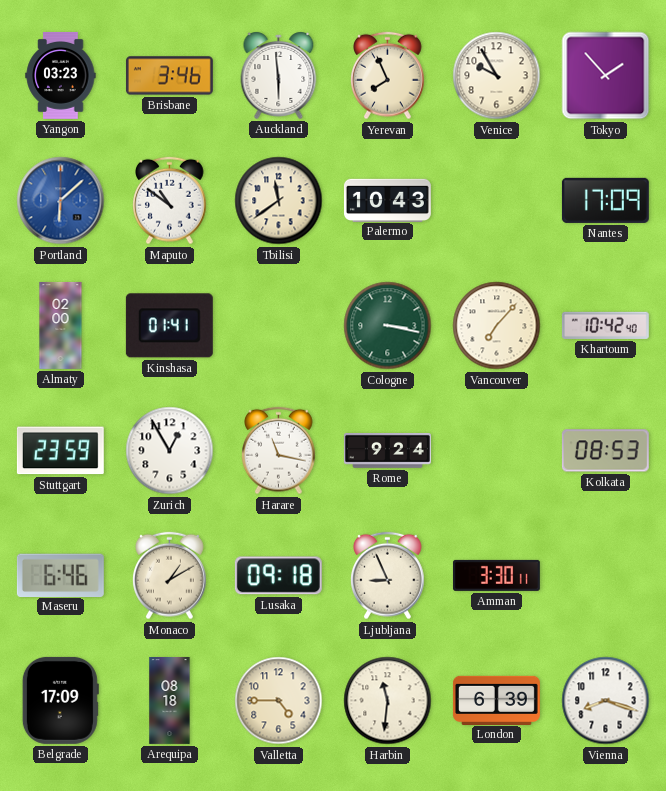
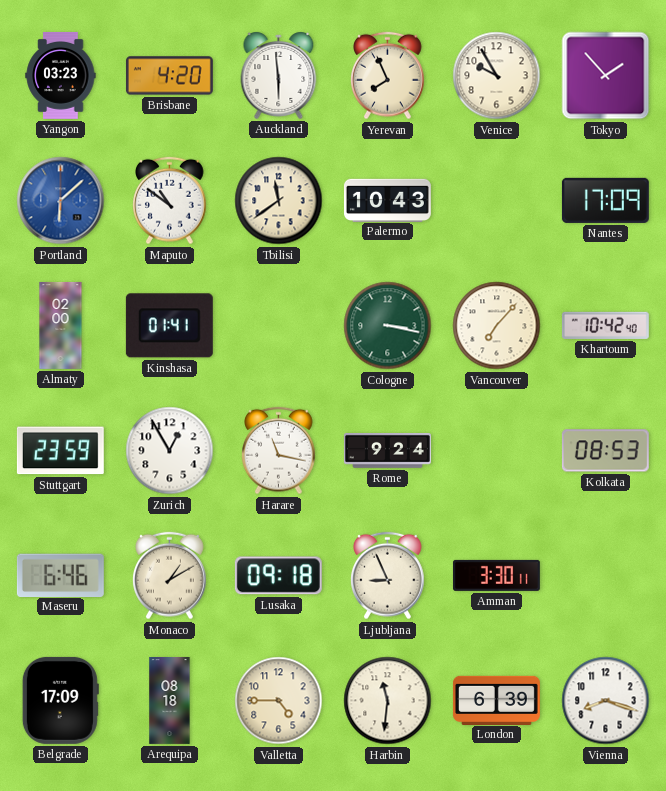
Brisbane: 3:46 -> 4:20 (169, 76)
